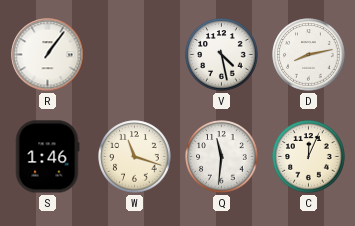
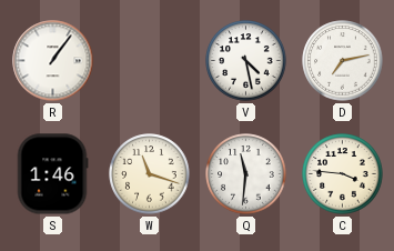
D: 8:13 -> 7:13 (343, 61)
C: 12:04 -> 3:46 (343, 174)
